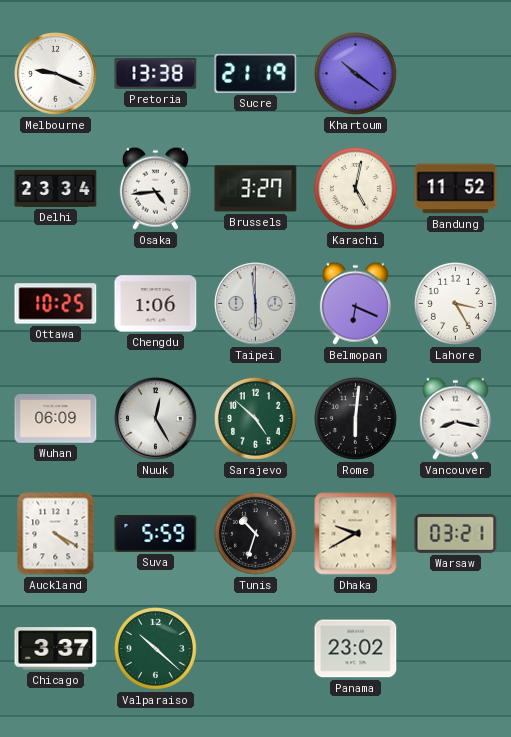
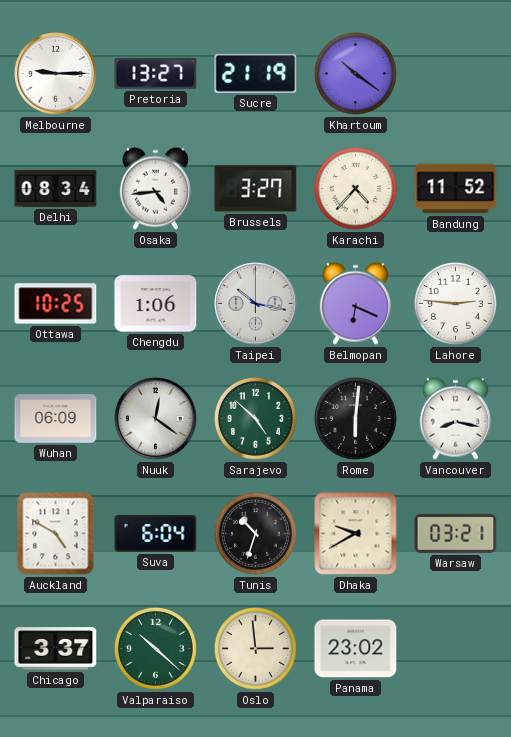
Melbourne: 9:19 -> 9:15 (56, 74)
Pretoria: 13:38 -> 13:27 (156, 73)
Delhi: 23:34 -> 08:34 (56, 188)
Karachi: 5:02 -> 4:37 (355, 188)
Taipei: 5:59 -> 10:17 (256, 304)
Lahore: 3:25 -> 2:46 (455, 303)
Nuuk: 12:25 -> 12:21 (156, 419)
Auckland: 4:20 -> 4:50 (56, 534)
Suva: 5:59 -> 6:04 (156, 534)
Oslo: none -> 2:59 (255, 648)
